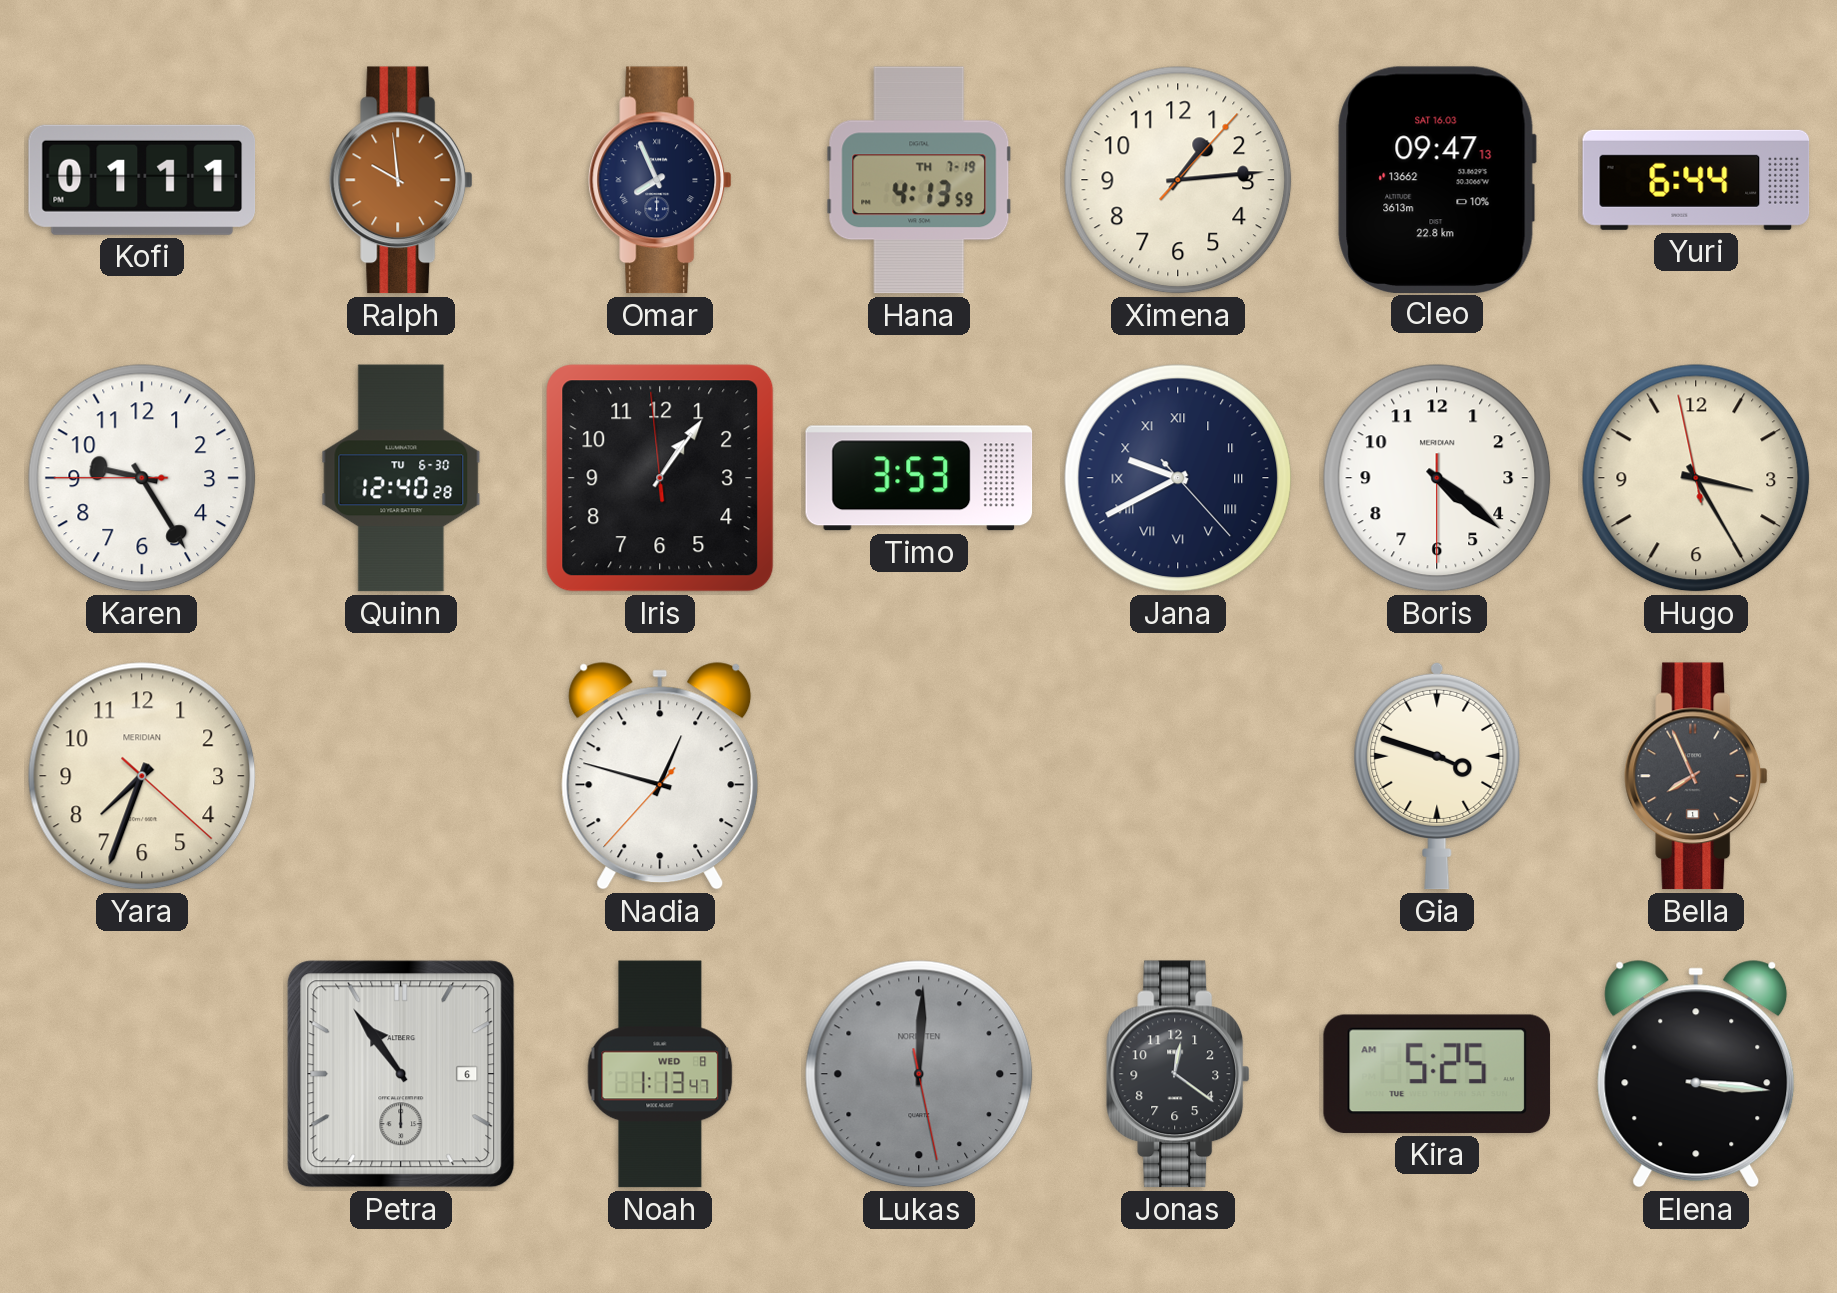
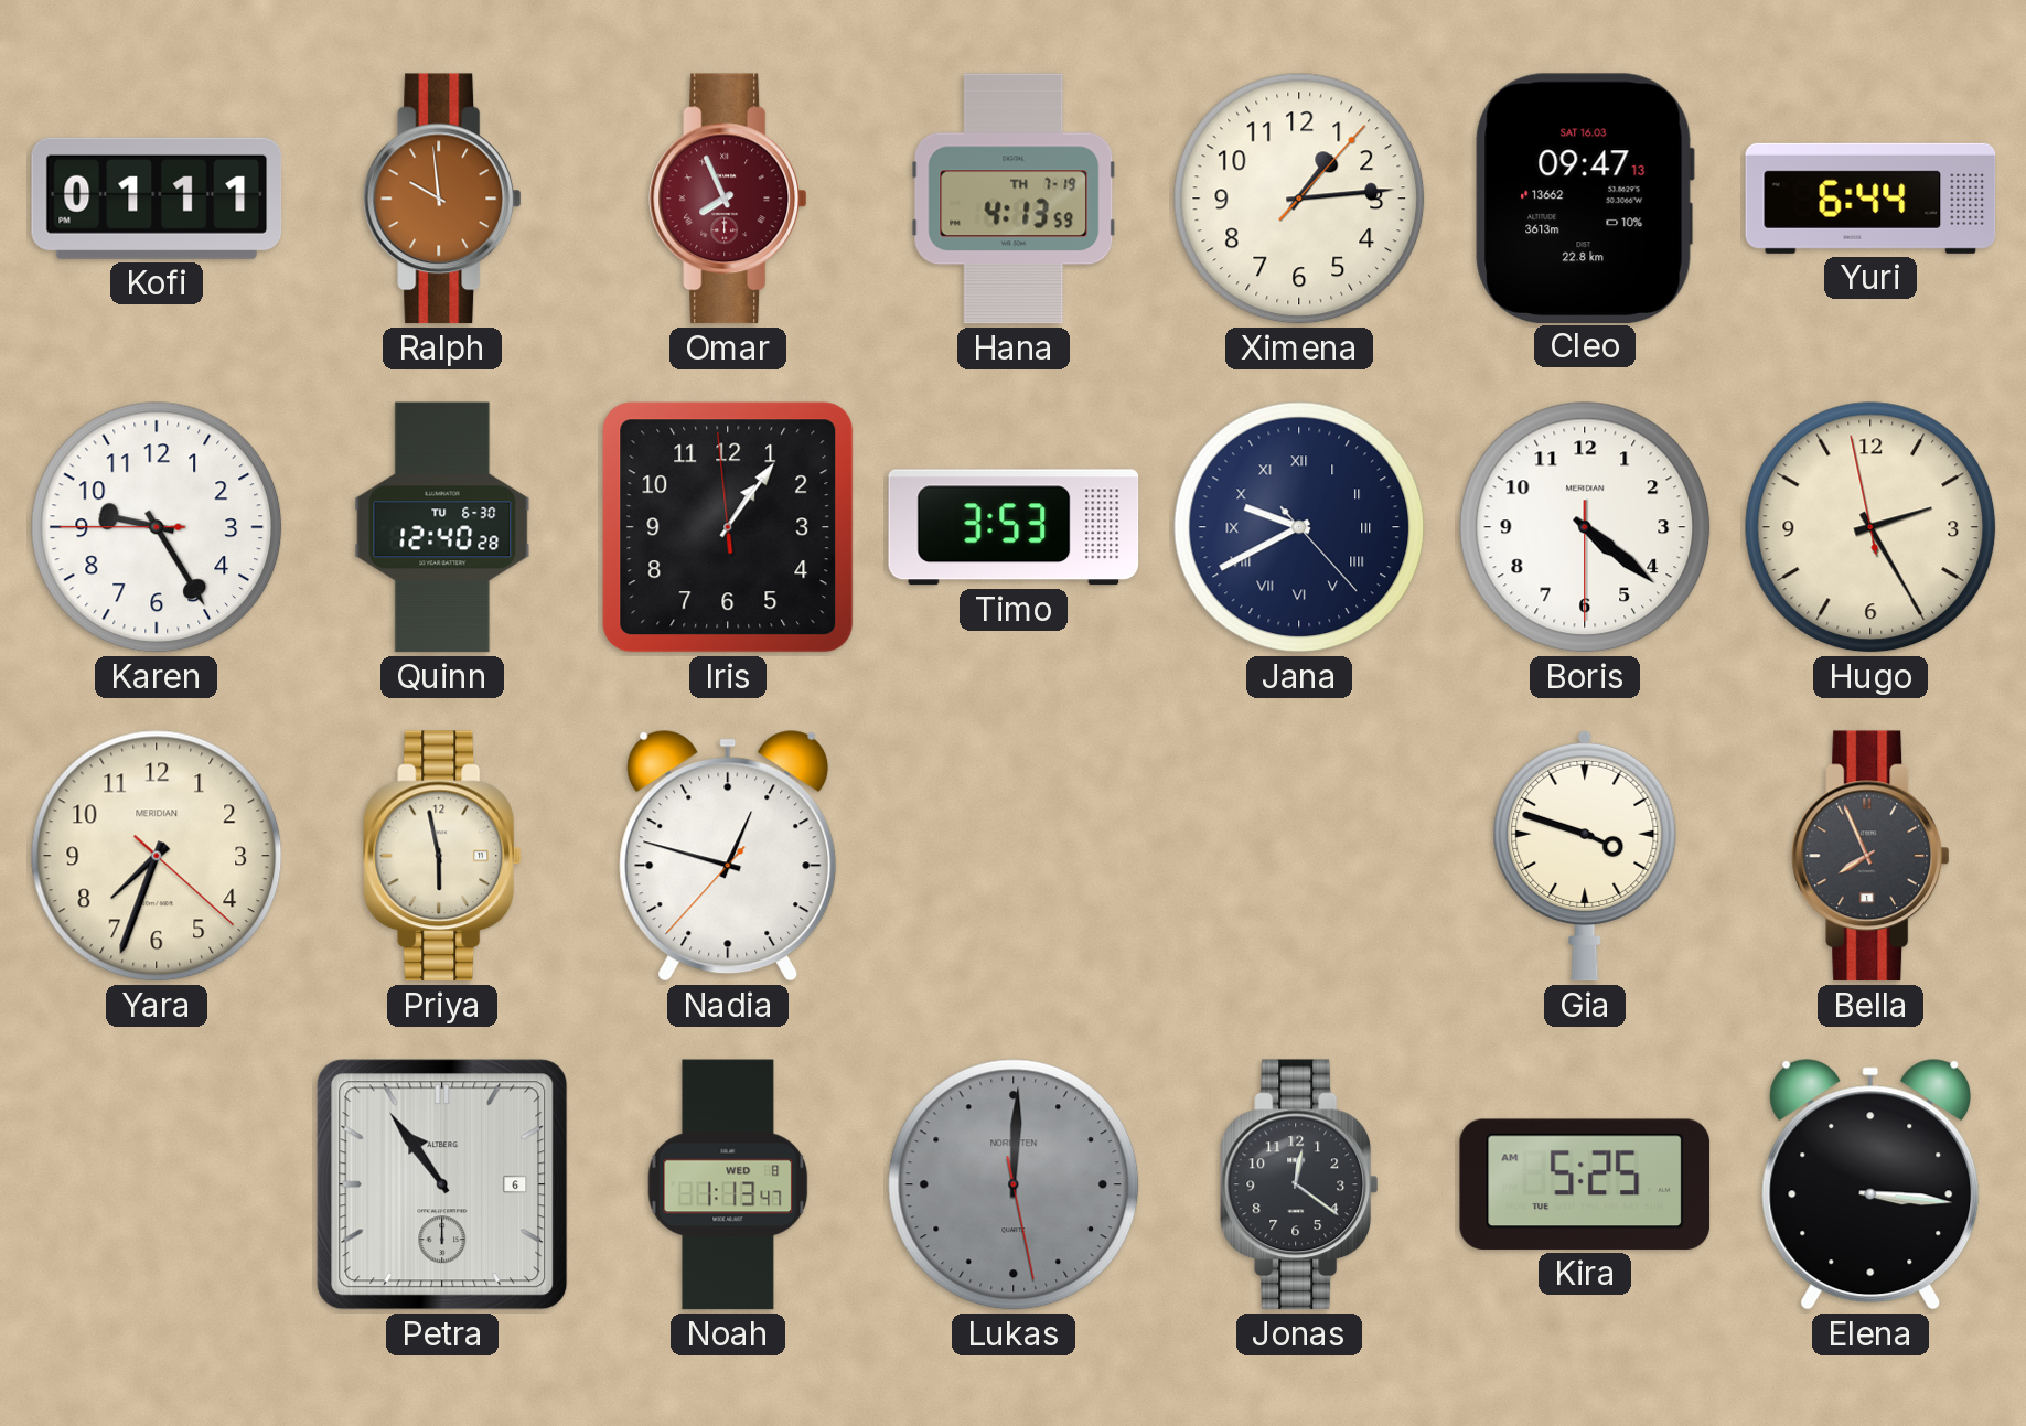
Omar dial: navy -> burgundy (728, 199)
Hugo: 3:24 -> 2:24 (1870, 527)
Priya: none -> 5:58 (442, 856)
